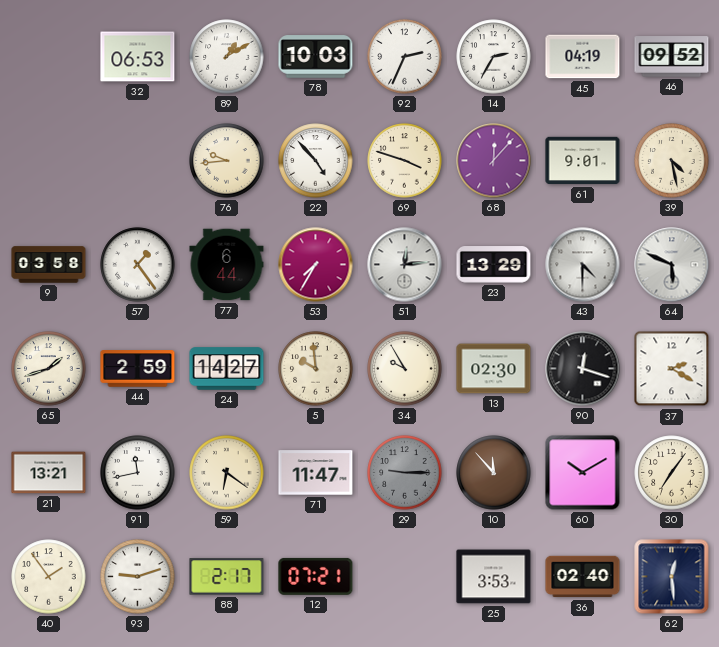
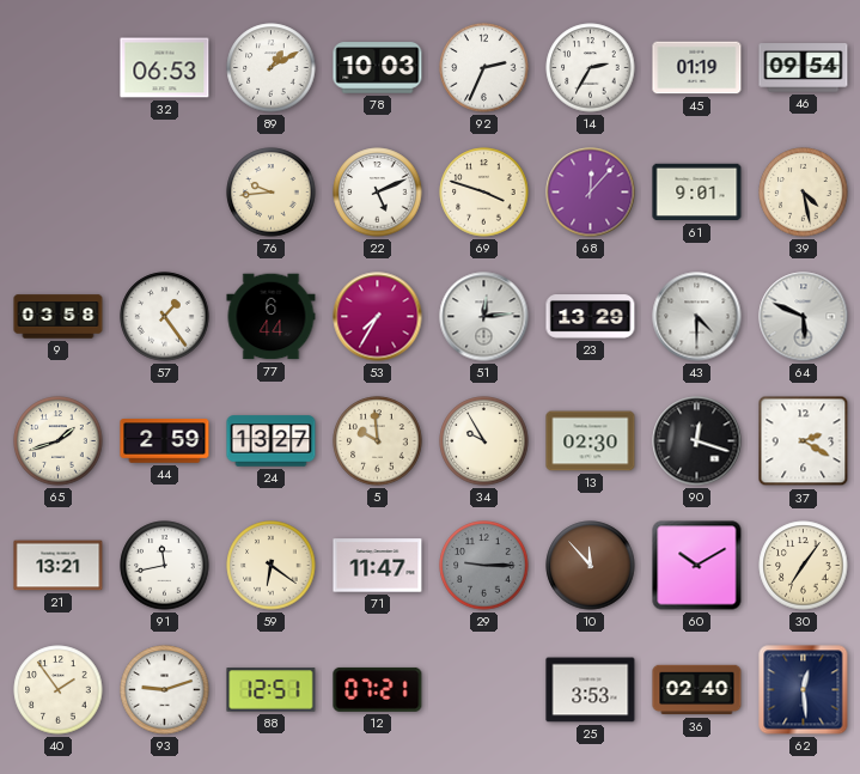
45: 04:19 -> 01:19 (697, 68)
46: 09:52 -> 09:54 (804, 68)
22: 4:53 -> 5:11 (378, 193)
24: 14:27 -> 13:27 (272, 441)
88: 2:17 -> 12:51 (272, 690)
